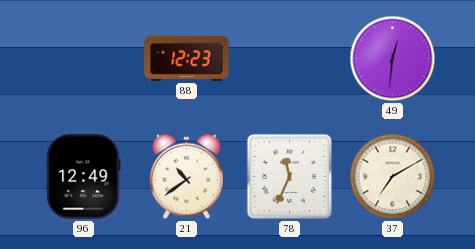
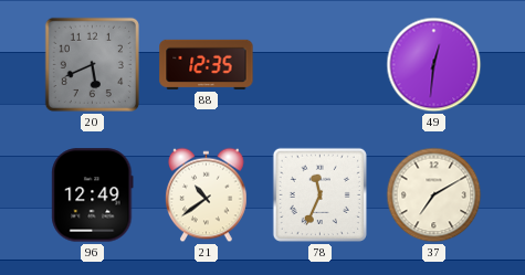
20: none -> 5:41 (92, 64)
88: 12:23 -> 12:35 (207, 64)
